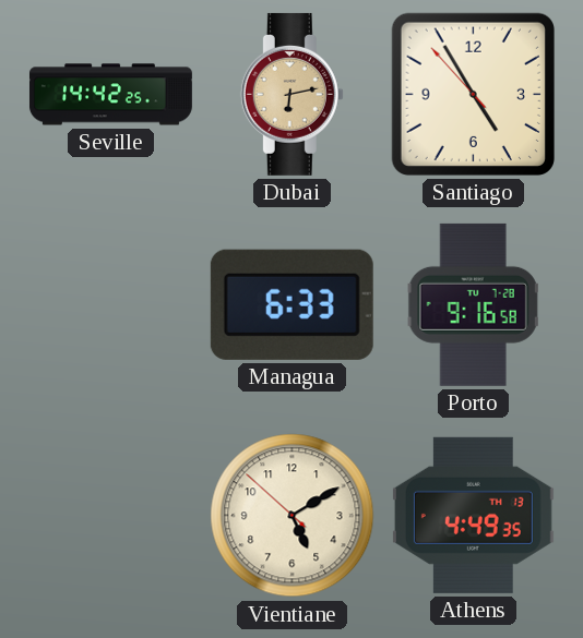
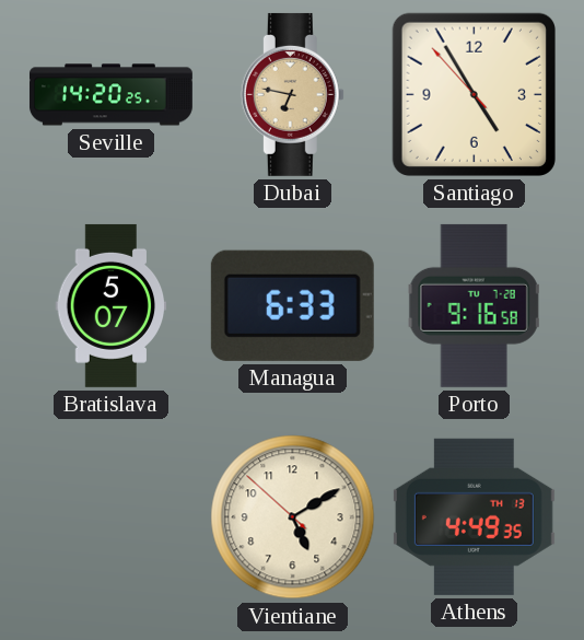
Seville: 14:42 -> 14:20 (110, 95)
Dubai: 6:13 -> 6:47 (292, 94)
Bratislava: none -> 5:07 (112, 305)
